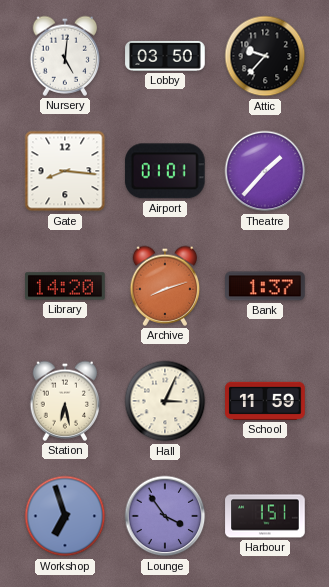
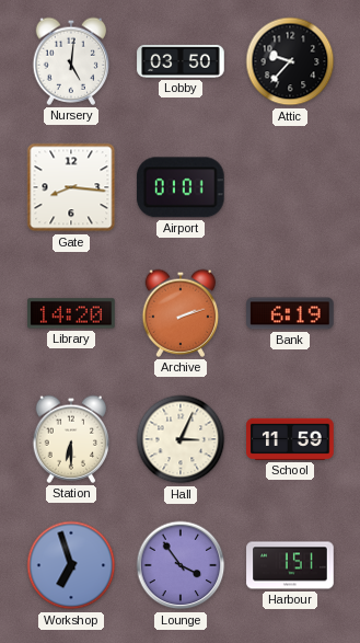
Theatre: 1:37 -> none (265, 171)
Archive: 8:12 -> 2:12 (181, 313)
Bank: 1:37 -> 6:19 (290, 313)
Station: 6:28 -> 6:30 (71, 439)
